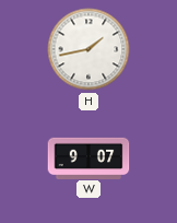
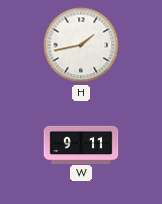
W: 9:07 -> 9:11 (81, 144)
